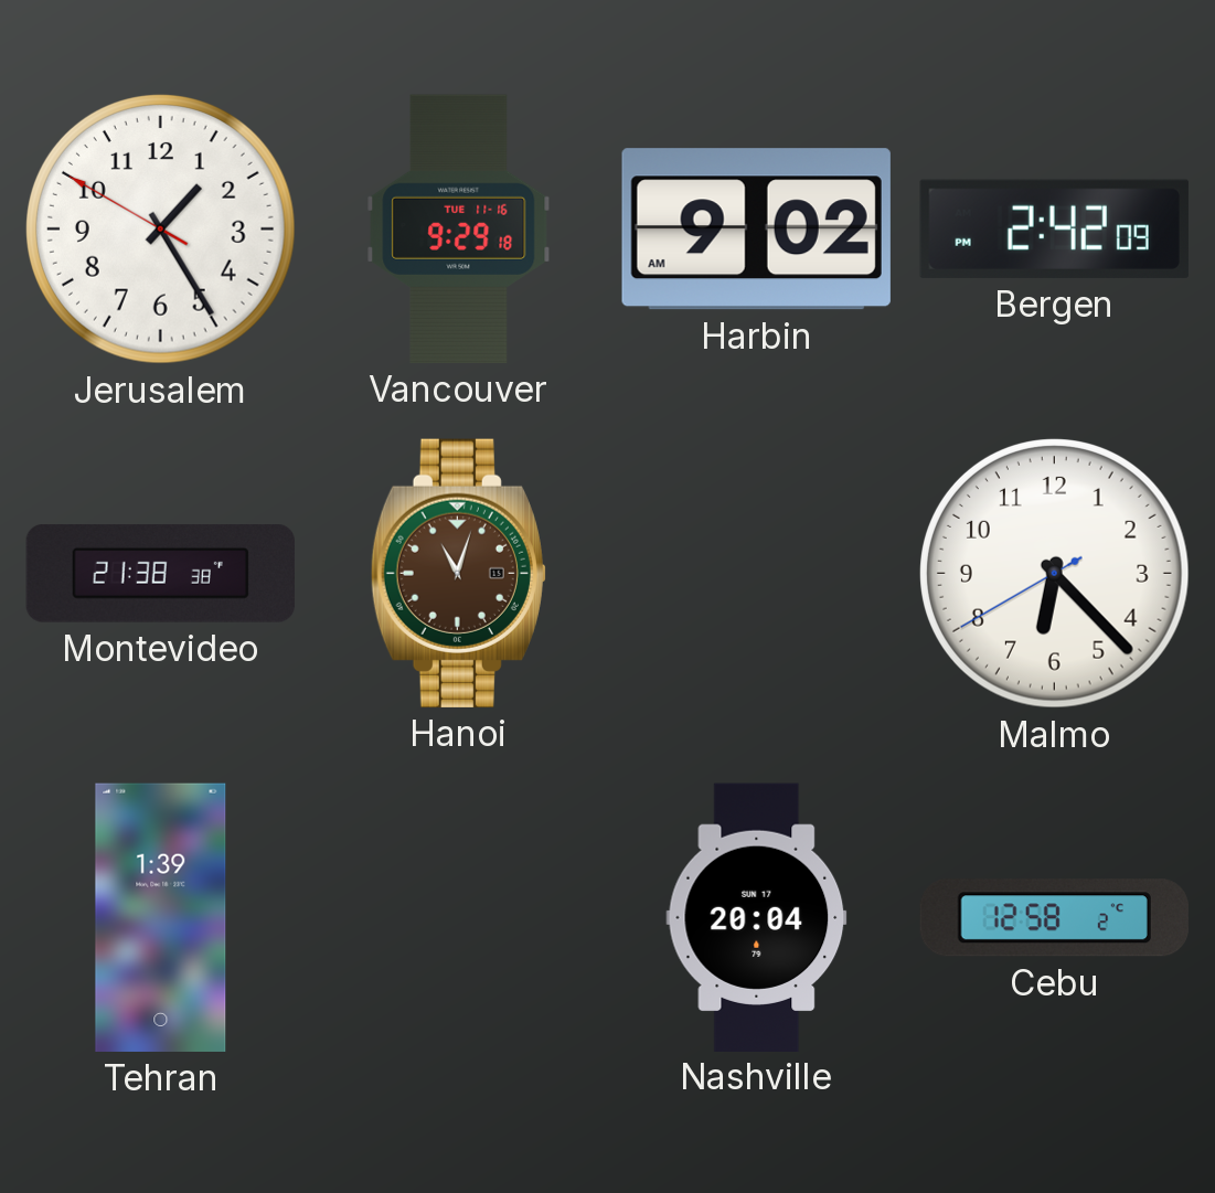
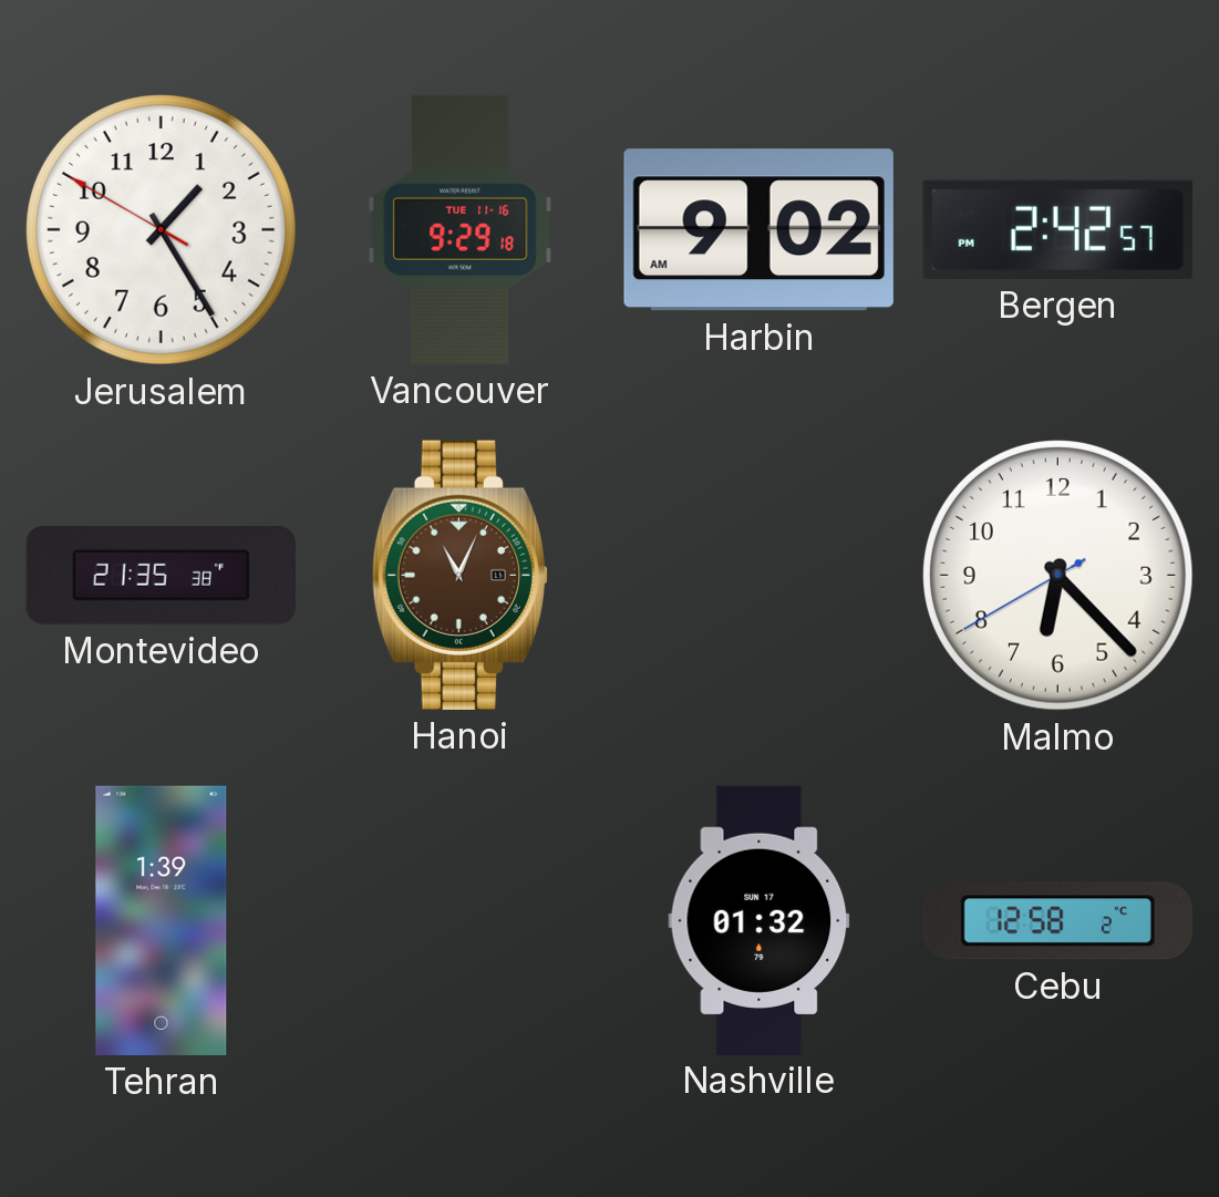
Bergen: 2:42:09 PM -> 2:42:57 PM (1057, 229)
Montevideo: 21:38 -> 21:35 (161, 576)
Hanoi: 11:03 -> 11:04 (459, 575)
Nashville: 20:04 -> 01:32 (760, 920)
